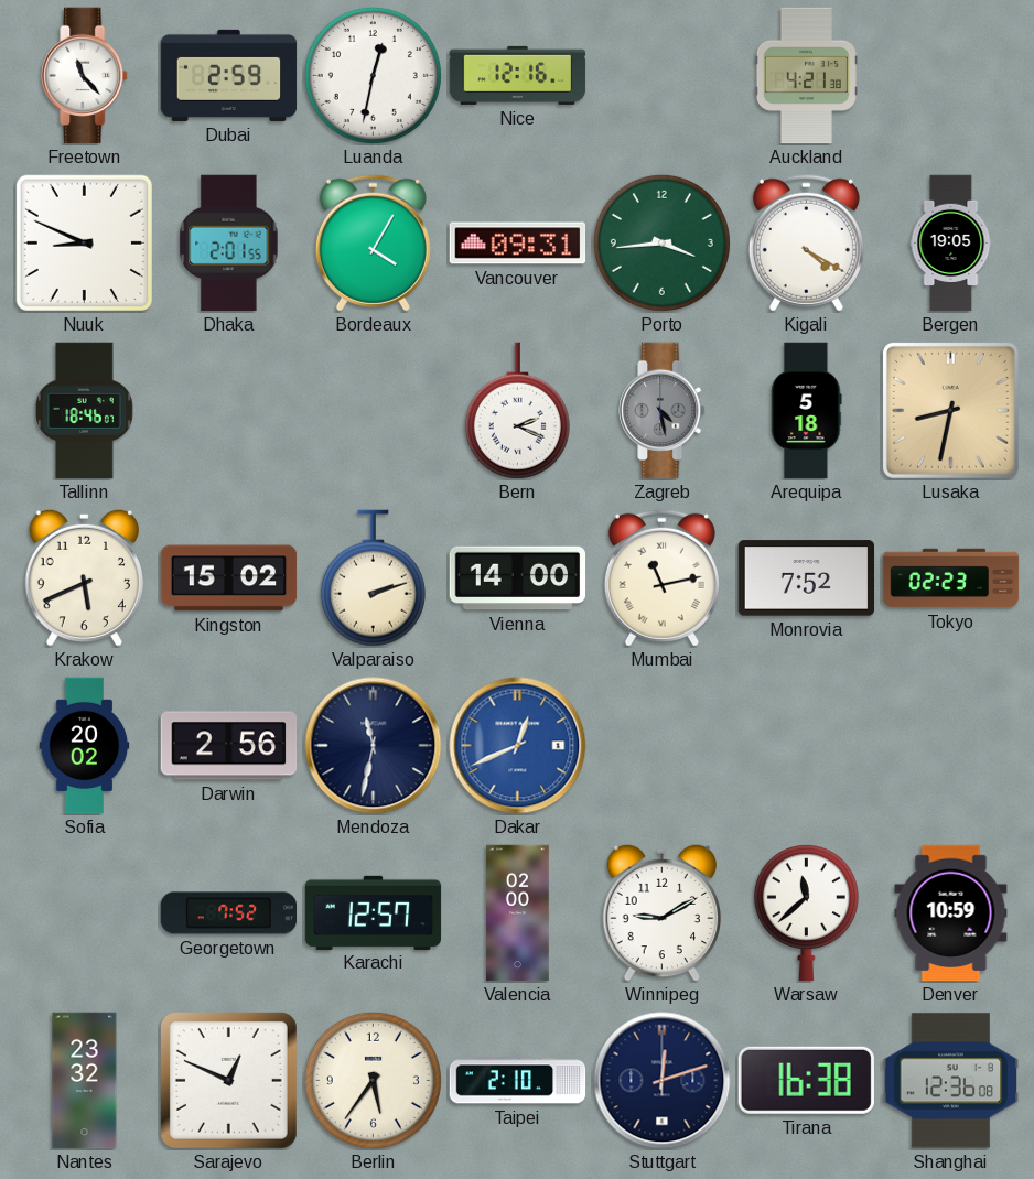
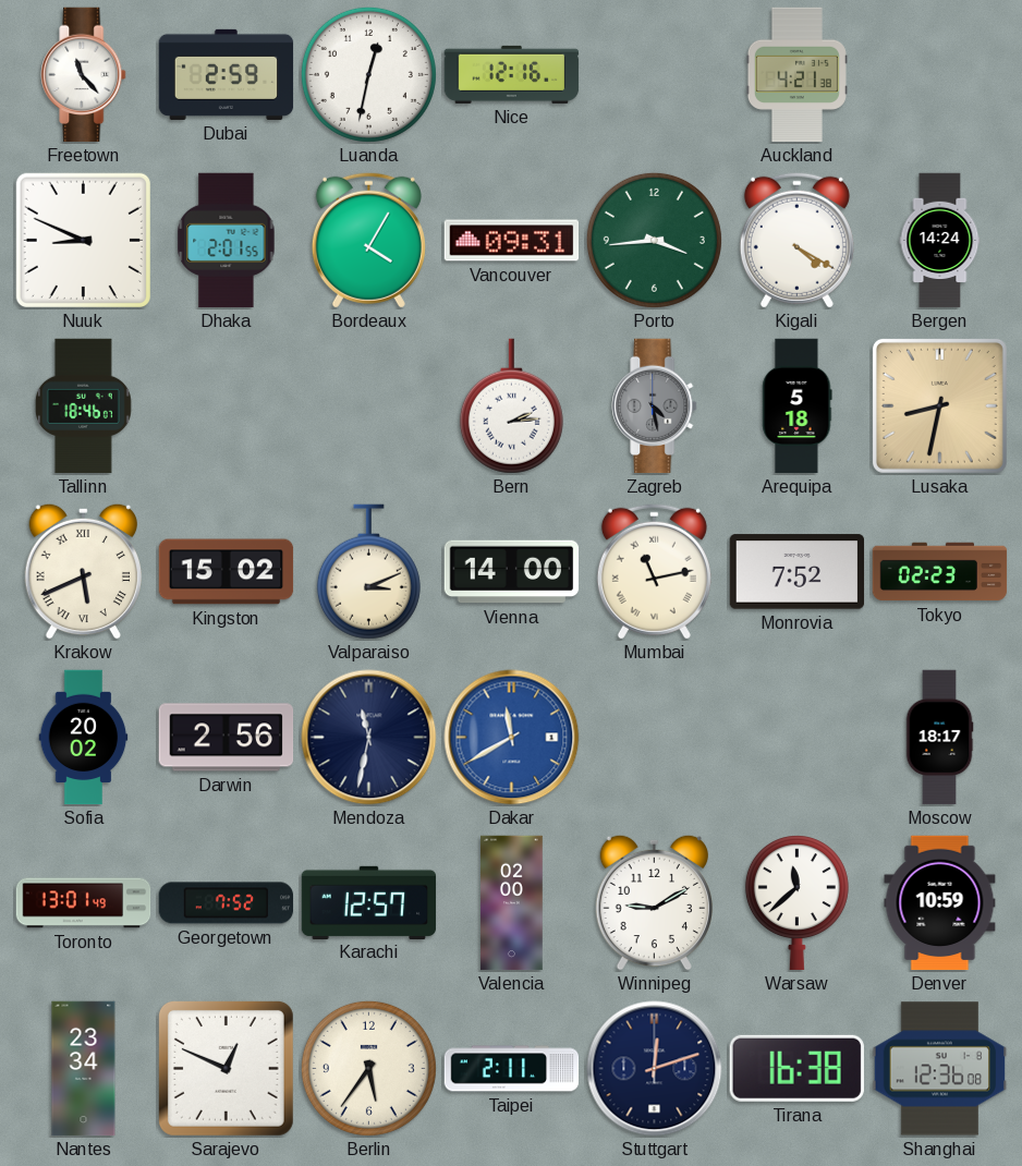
Bergen: 19:05 -> 14:24 (940, 241)
Bern: 2:19 -> 2:14 (511, 406)
Krakow numerals: Arabic -> Roman (83, 571)
Valparaiso: 2:12 -> 3:11 (368, 572)
Dakar: 12:41 -> 11:40 (512, 738)
Moscow: none -> 18:17 (939, 738)
Toronto: none -> 13:01 (84, 903)
Nantes: 23:32 -> 23:34 (84, 1069)
Taipei: 2:10 -> 2:11 (512, 1069)
